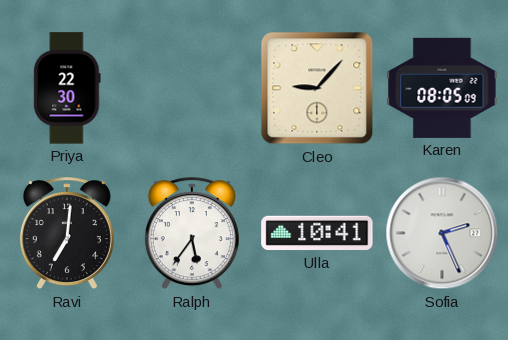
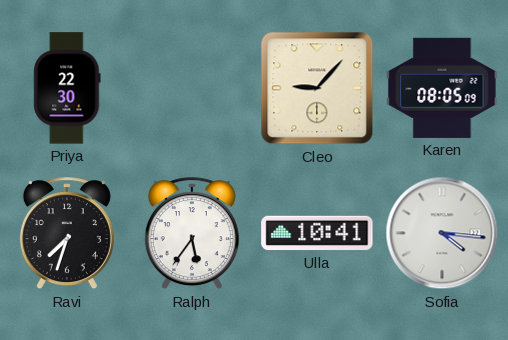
Ravi: 7:01 -> 7:33 (67, 234)
Sofia: 2:26 -> 4:16 (442, 233)
